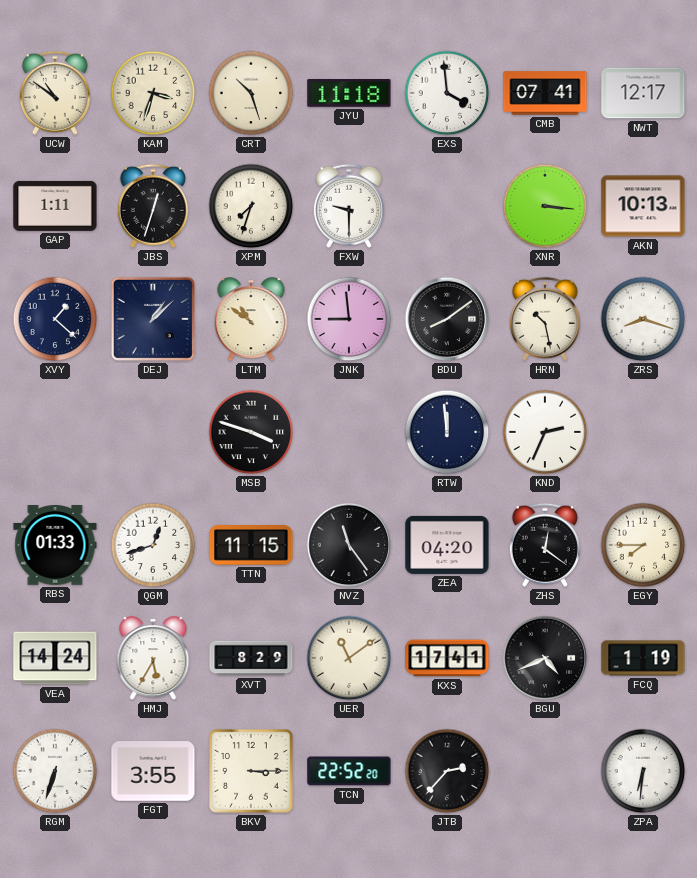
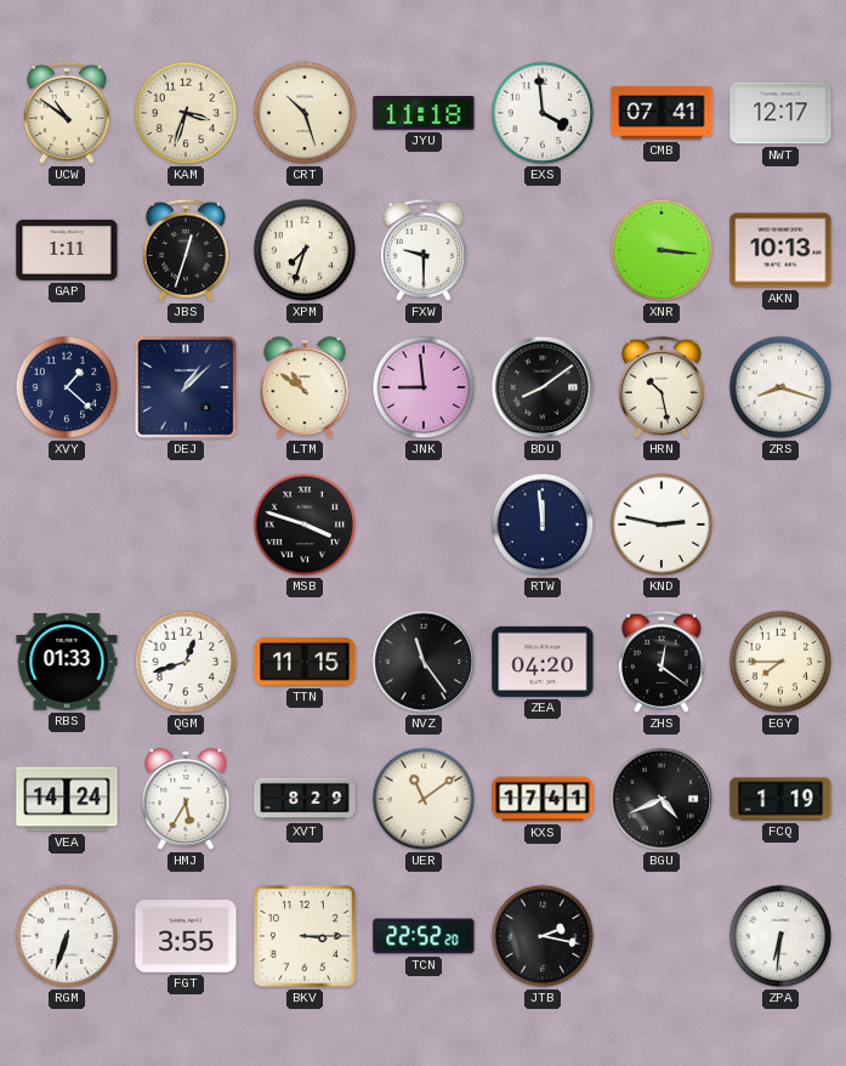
KND: 2:34 -> 2:47 (662, 525)
JTB: 2:37 -> 2:17 (543, 936)
